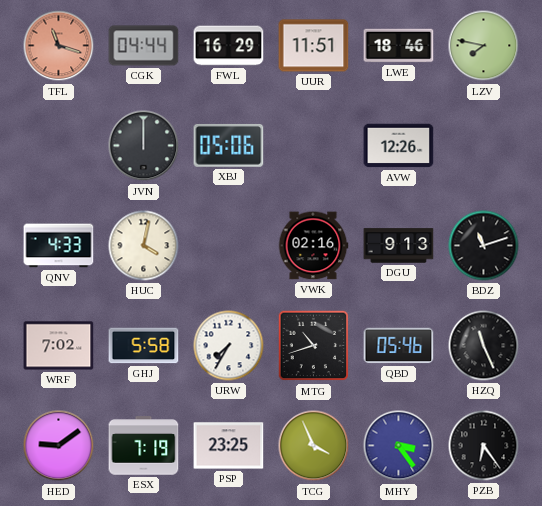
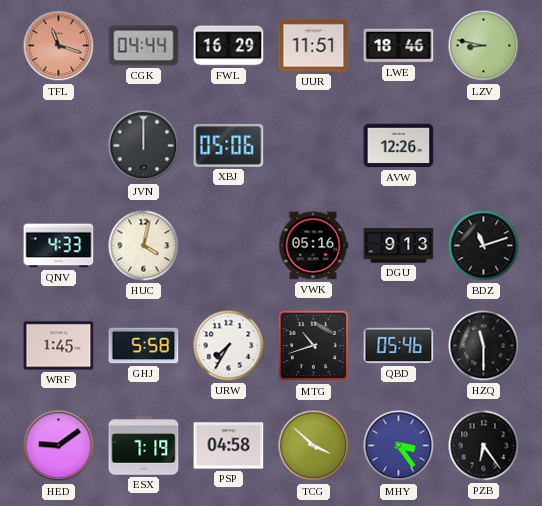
LZV: 7:47 -> 8:47 (484, 46)
VWK: 02:16 -> 05:16 (313, 246)
WRF: 7:02 -> 1:45 (59, 346)
HZQ: 11:26 -> 11:30 (484, 346)
PSP: 23:25 -> 04:58 (229, 446)
TCG: 3:56 -> 3:52 (314, 446)
